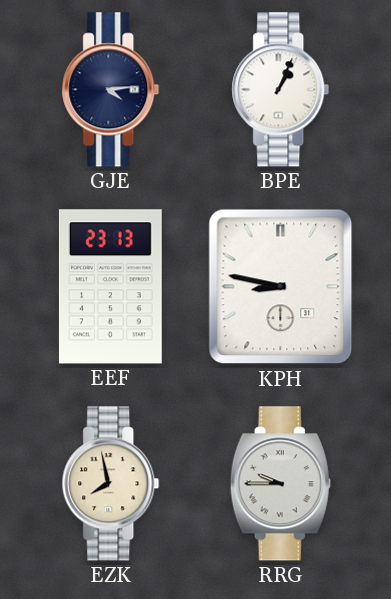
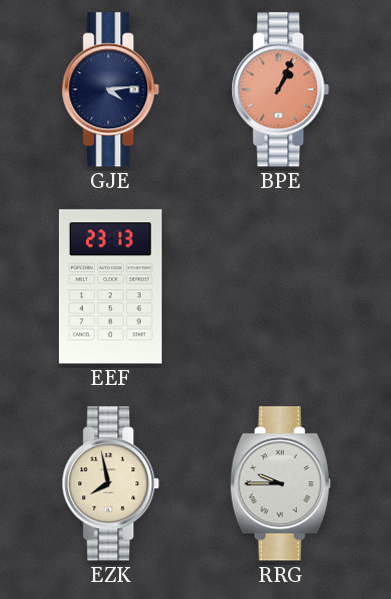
BPE dial: white -> salmon (281, 90)
KPH: 8:47 -> none (281, 287)
